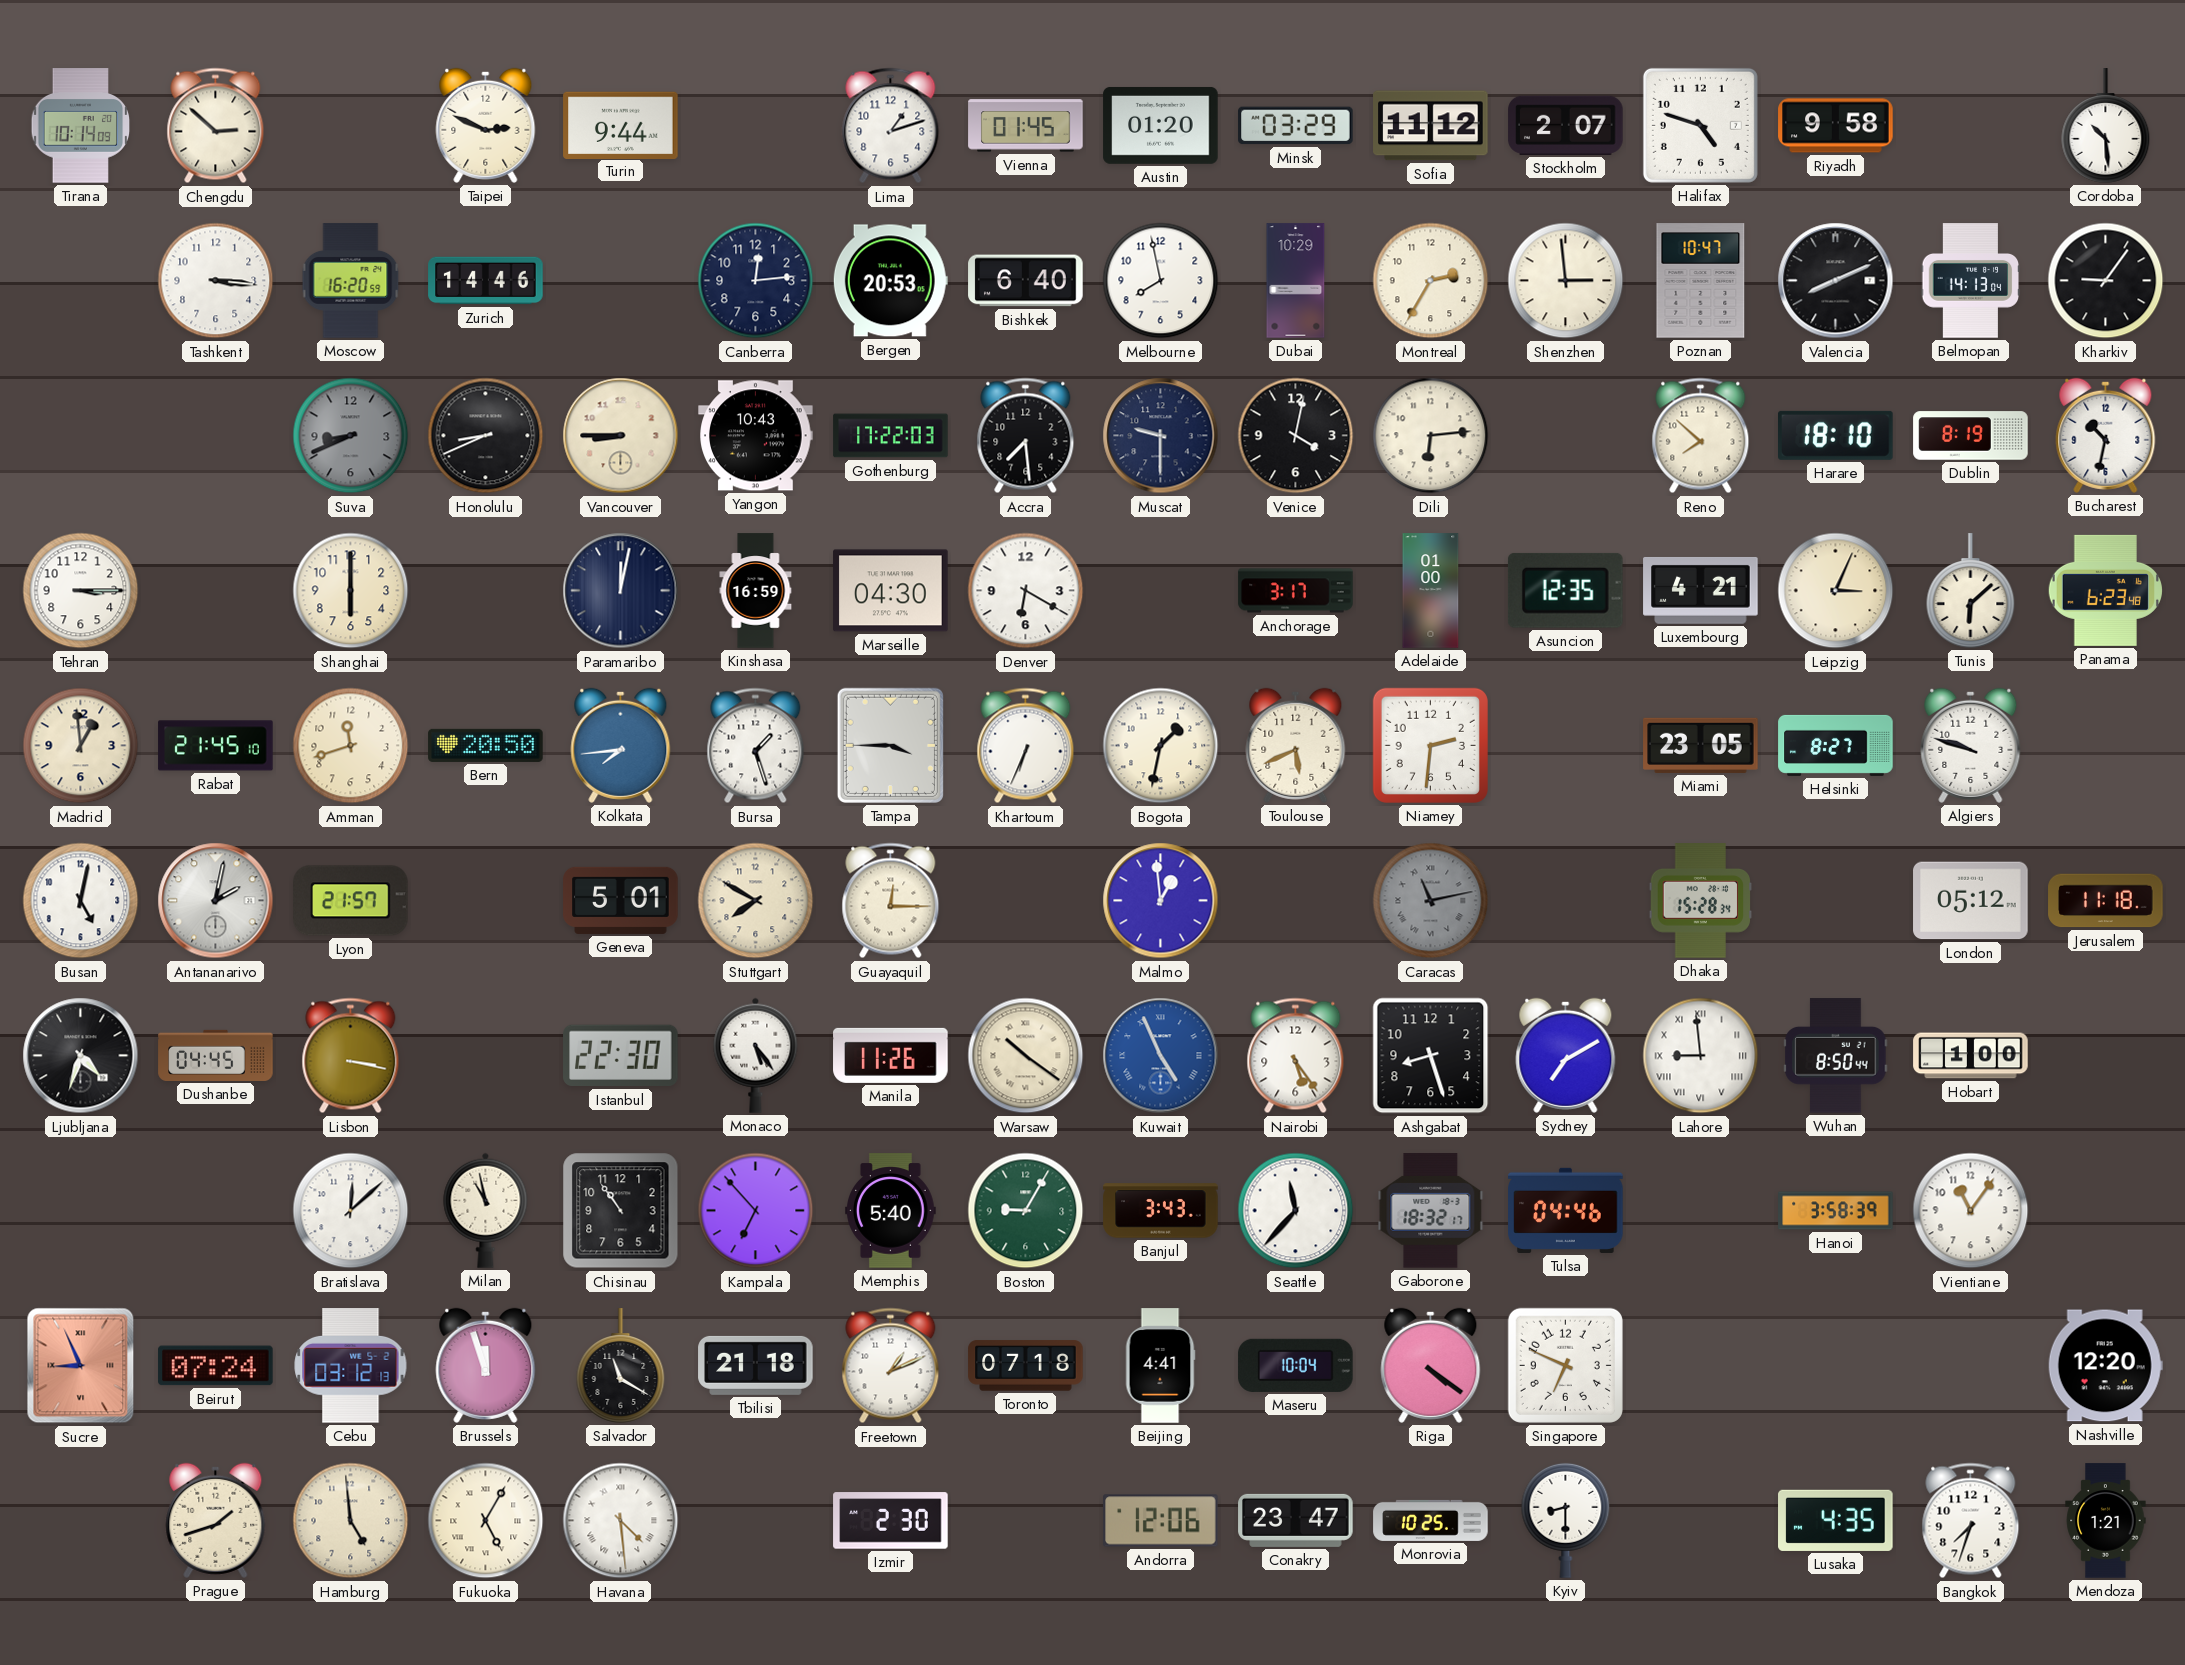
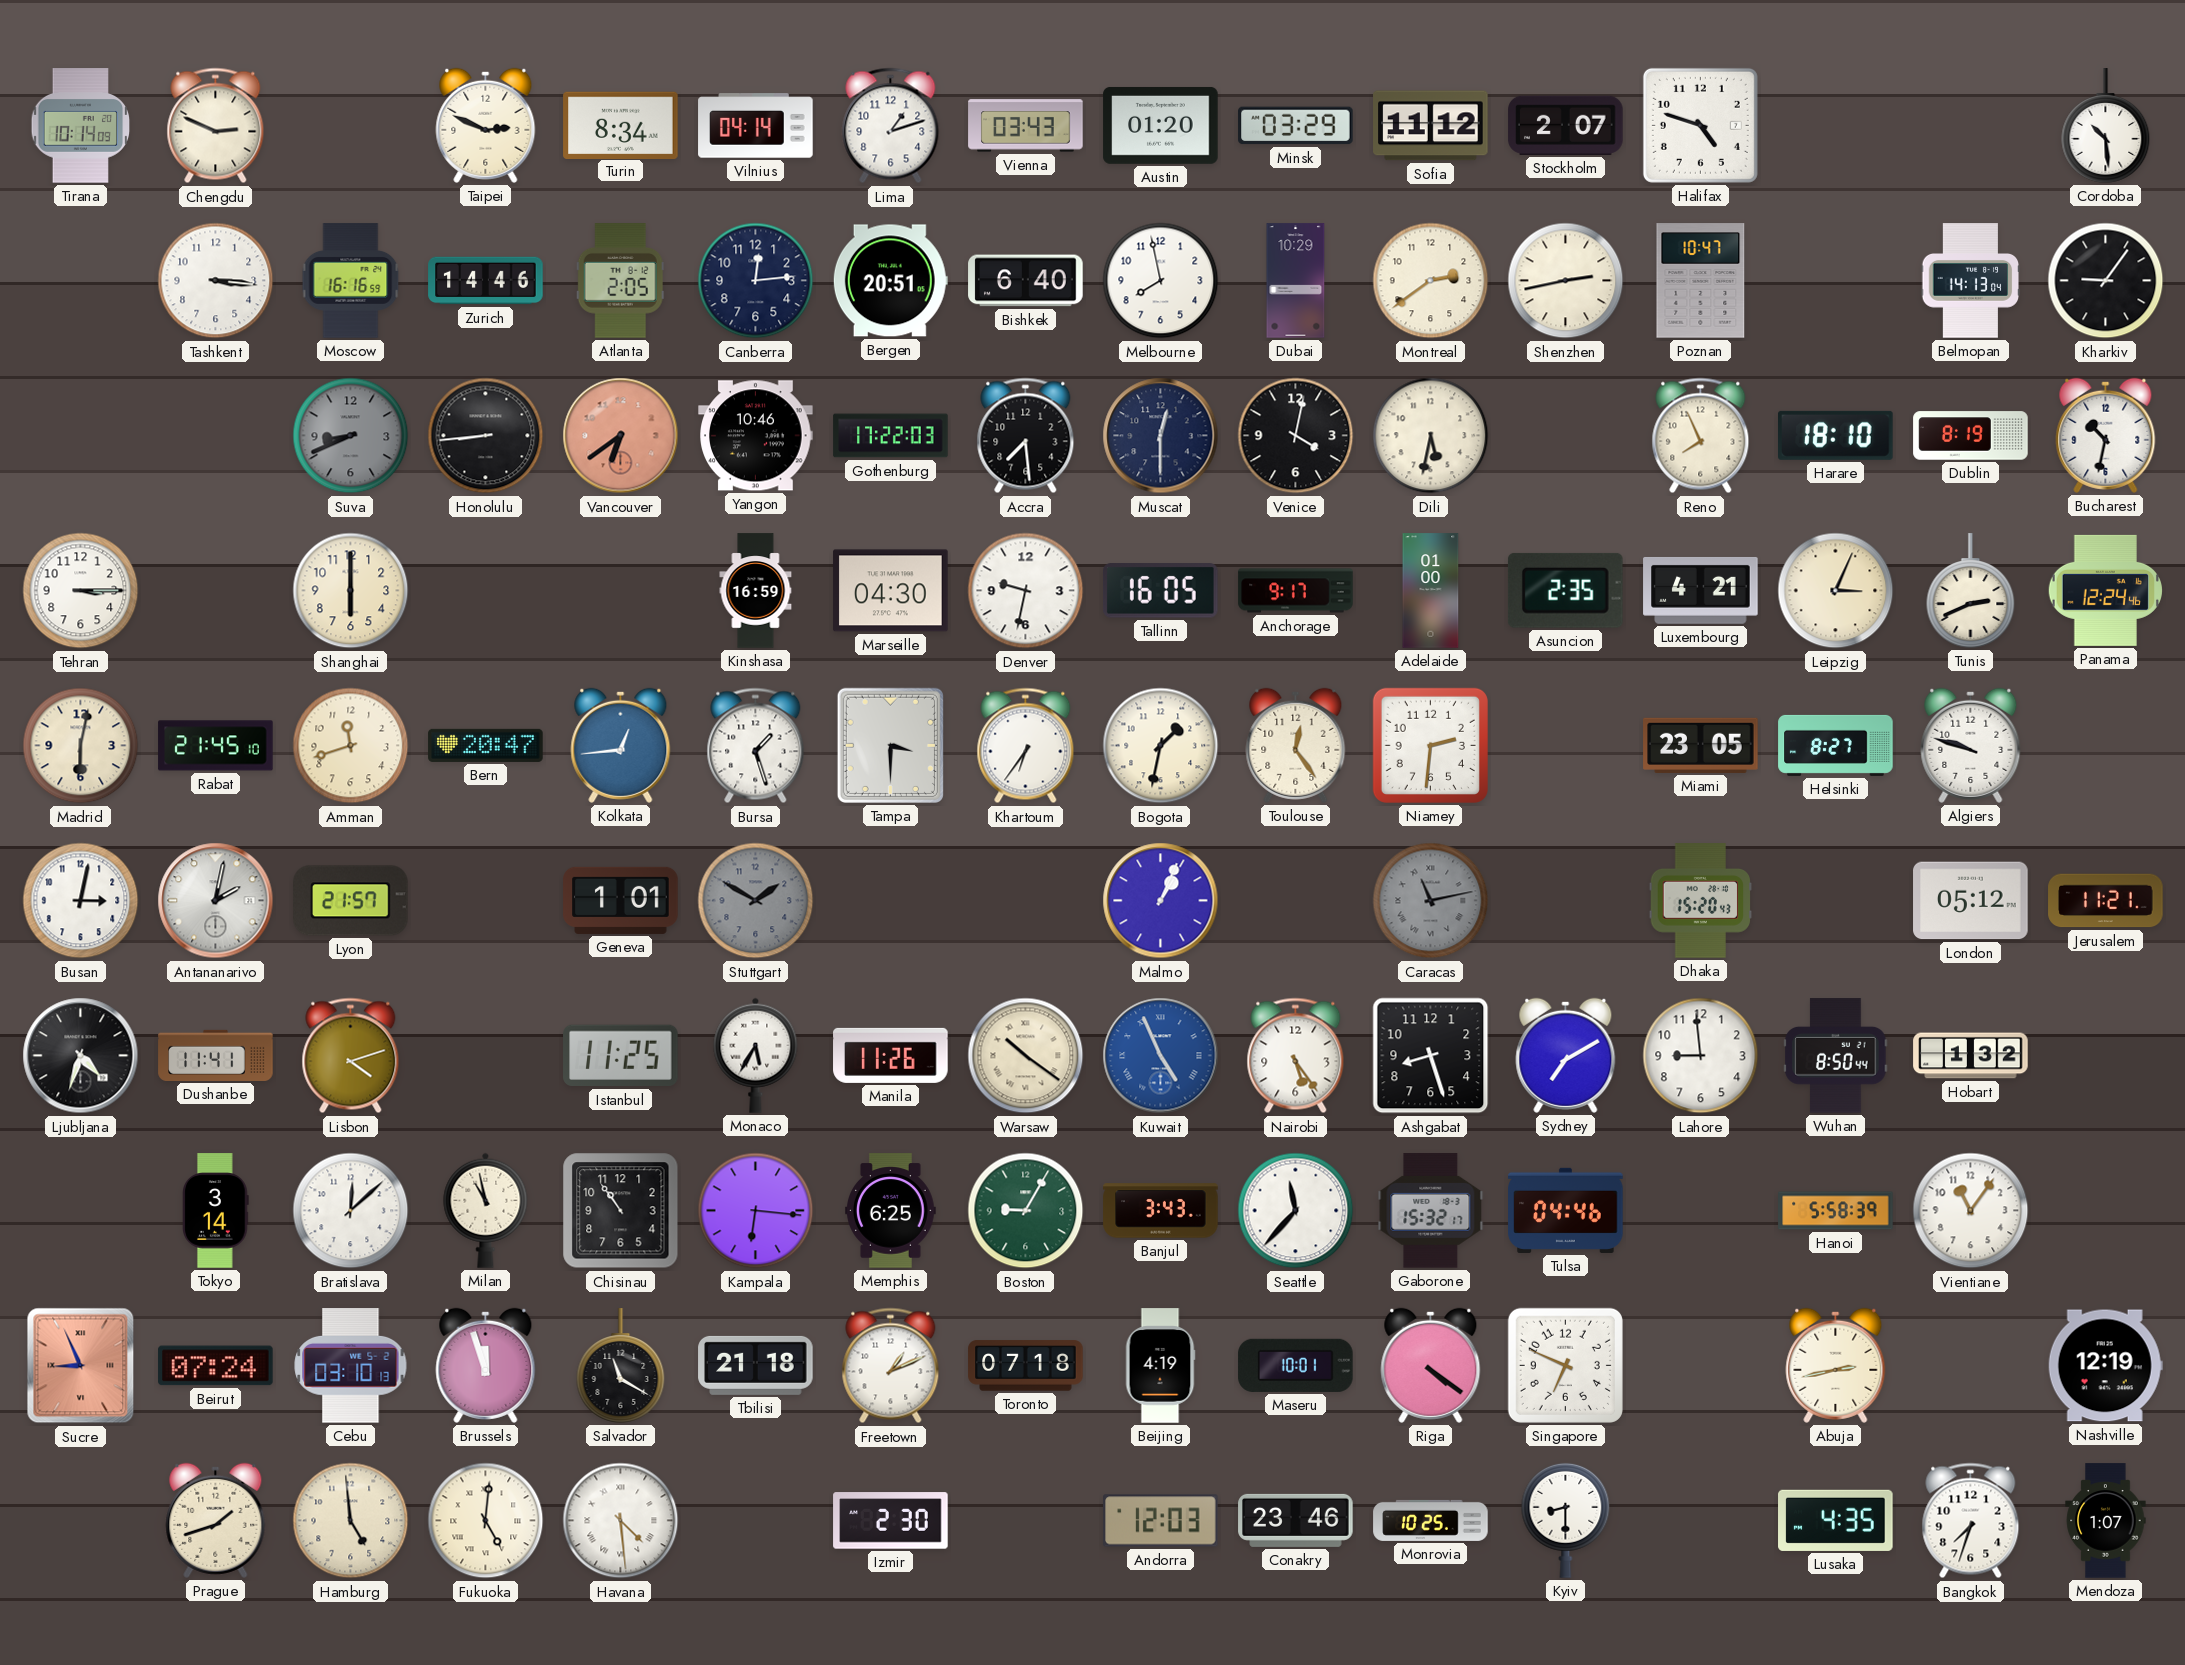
Chengdu: 2:52 -> 2:49 (216, 126)
Turin: 9:44 -> 8:34 (621, 125)
Vilnius: none -> 04:14 (756, 126)
Vienna: 01:45 -> 03:43 (1026, 126)
Riyadh: 9:58 -> none (1836, 126)
Moscow: 16:20 -> 16:16 (351, 281)
Atlanta: none -> 2:05 (620, 281)
Bergen: 20:53 -> 20:51 (890, 281)
Montreal: 2:35 -> 2:39 (1431, 281)
Shenzhen: 2:59 -> 2:43 (1566, 281)
Valencia: 8:11 -> none (1836, 281)
Honolulu: 8:41 -> 8:44 (486, 436)
Vancouver: 8:45 -> 6:39 (621, 436)
Vancouver dial: cream -> salmon (621, 436)
Yangon: 10:43 -> 10:46 (756, 436)
Muscat: 9:30 -> 12:30 (1161, 436)
Dili: 6:14 -> 5:32 (1431, 436)
Reno: 7:52 -> 7:56 (1701, 436)
Paramaribo: 12:02 -> none (621, 591)
Denver: 6:20 -> 9:32 (1026, 591)
Tallinn: none -> 16:05 (1160, 591)
Anchorage: 3:17 -> 9:17 (1296, 591)
Asuncion: 12:35 -> 2:35 (1565, 590)
Tunis: 6:08 -> 2:41 (1971, 591)
Panama: 6:23 -> 12:24 (2105, 590)
Madrid: 12:59 -> 6:02 (81, 746)
Bern: 20:50 -> 20:47 (486, 745)
Kolkata: 7:44 -> 12:44 (621, 745)
Tampa: 3:45 -> 3:30 (890, 745)
Khartoum: 6:34 -> 6:36 (1026, 746)
Toulouse: 5:41 -> 12:24 (1296, 745)
Busan: 5:02 -> 3:02 (81, 901)
Geneva: 5:01 -> 1:01 (621, 900)
Stuttgart: 7:50 -> 1:50 (756, 901)
Stuttgart dial: cream -> grey (756, 901)
Guayaquil: 12:15 -> none (891, 901)
Malmo: 12:59 -> 1:04 (1161, 901)
Dhaka: 15:28 -> 15:20 (1701, 901)
Jerusalem: 11:18 -> 11:21 (2106, 901)
Dushanbe: 04:45 -> 11:41 (216, 1055)
Lisbon: 3:17 -> 4:12 (351, 1056)
Istanbul: 22:30 -> 11:25 (621, 1056)
Monaco: 5:24 -> 5:35 (756, 1055)
Lahore numerals: Roman -> Arabic (1701, 1056)
Hobart: 1:00 -> 1:32 (1971, 1056)
Tokyo: none -> 3:14 (216, 1211)
Kampala: 6:53 -> 6:16 (756, 1211)
Memphis: 5:40 -> 6:25 (891, 1211)
Gaborone: 18:32 -> 15:32 (1431, 1211)
Hanoi: 3:58 -> 5:58 (1836, 1211)
Cebu: 03:12 -> 03:10 (351, 1366)
Beijing: 4:41 -> 4:19 (1160, 1366)
Maseru: 10:04 -> 10:01 (1296, 1365)
Abuja: none -> 2:43 (1836, 1365)
Nashville: 12:20 -> 12:19 (2105, 1366)
Fukuoka: 5:05 -> 5:01 (486, 1521)
Andorra: 12:06 -> 12:03 (1161, 1521)
Conakry: 23:47 -> 23:46 (1296, 1520)
Mendoza: 1:21 -> 1:07 (2106, 1521)
